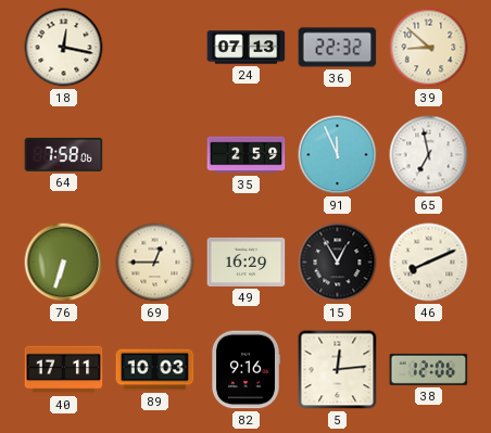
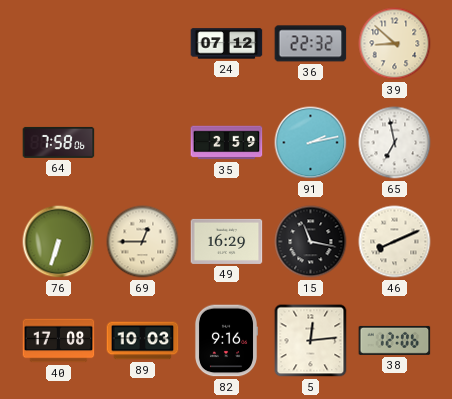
18: 12:17 -> none (64, 48)
24: 07:13 -> 07:12 (227, 44)
91: 11:56 -> 2:13 (311, 143)
15: 12:55 -> 11:17 (311, 242)
40: 17:11 -> 17:08 (59, 341)
